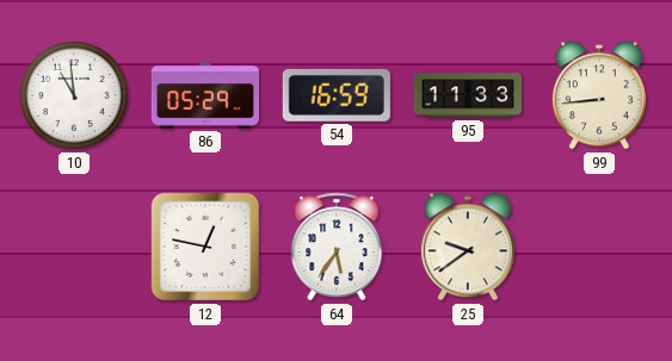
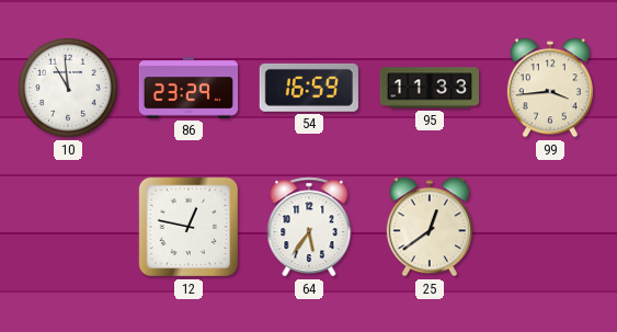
86: 05:29 -> 23:29 (187, 88)
99: 8:44 -> 3:44 (550, 88)
25: 9:39 -> 12:39 (430, 227)
